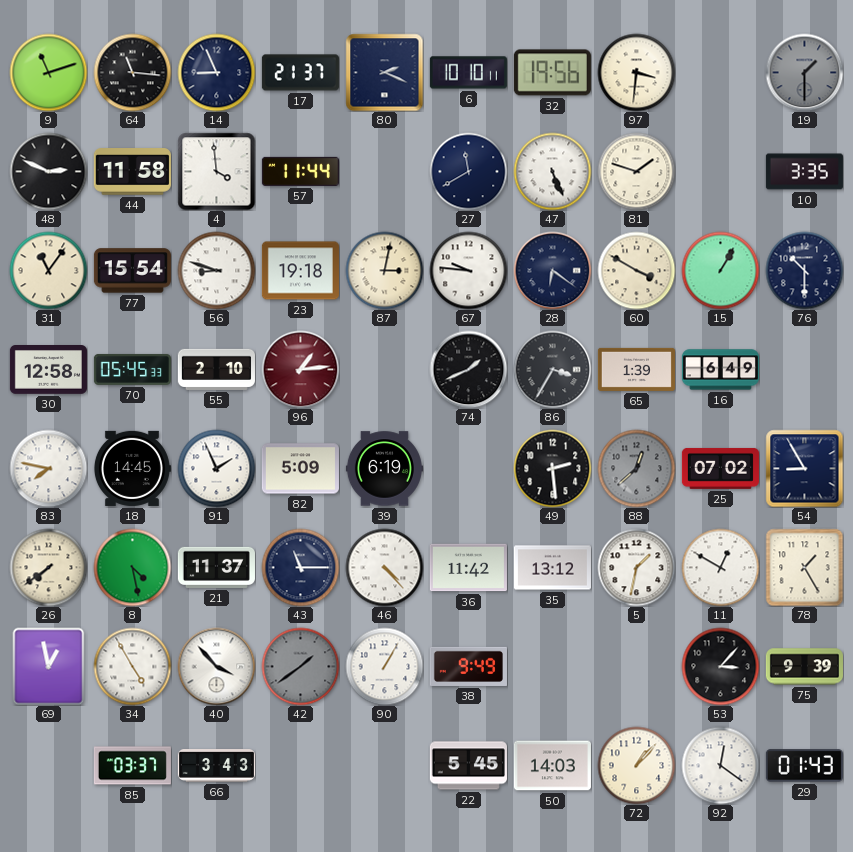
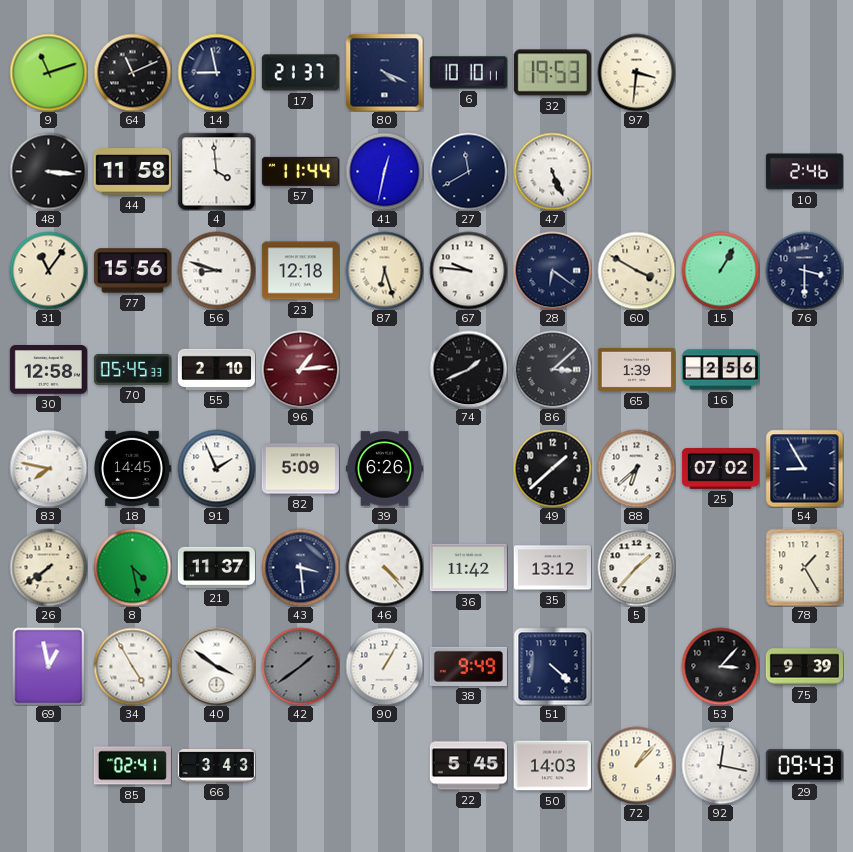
64: 11:16 -> 11:11 (132, 72)
14: 8:56 -> 8:58 (216, 72)
80: 2:19 -> 4:19 (384, 72)
32: 19:56 -> 19:53 (552, 73)
19: 1:30 -> none (804, 72)
48: 2:49 -> 3:16 (48, 171)
41: none -> 12:32 (384, 171)
81: 1:48 -> none (636, 171)
10: 3:35 -> 2:46 (804, 172)
77: 15:54 -> 15:56 (132, 271)
23: 19:18 -> 12:18 (300, 271)
87: 3:02 -> 6:27 (384, 270)
76: 10:30 -> 3:30 (804, 270)
86: 3:35 -> 3:08 (552, 369)
16: 6:49 -> 2:56 (720, 370)
39: 6:19 -> 6:26 (384, 469)
49: 2:29 -> 1:38 (552, 468)
88: 12:38 -> 6:38 (636, 468)
88 dial: grey -> white (636, 468)
43: 11:15 -> 3:29 (300, 567)
5: 1:32 -> 1:37 (636, 567)
11: 12:50 -> none (720, 567)
40: 3:53 -> 3:51 (216, 666)
51: none -> 4:22 (552, 666)
85: 03:37 -> 02:41 (132, 766)
92: 12:21 -> 12:17 (720, 765)
29: 01:43 -> 09:43 (804, 766)
